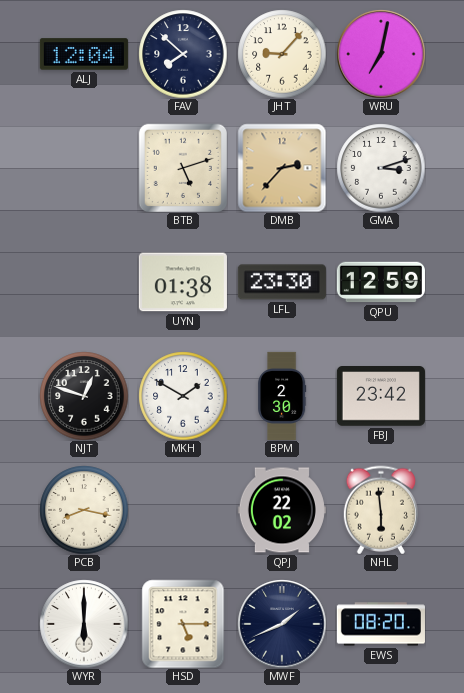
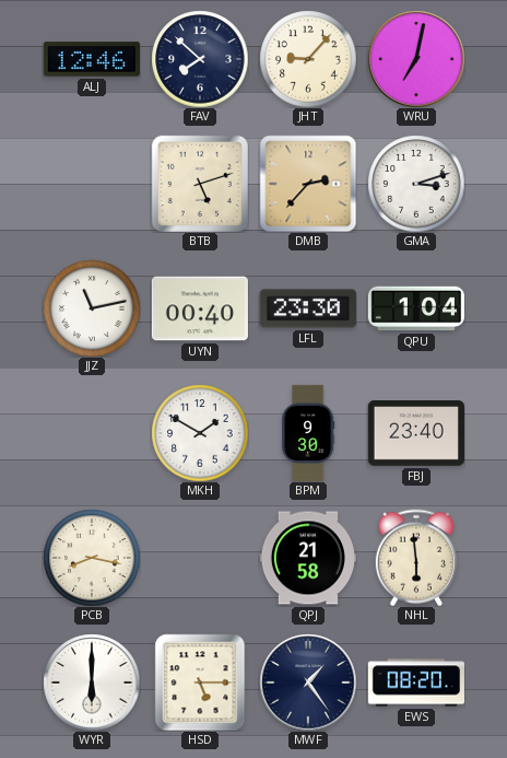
ALJ: 12:04 -> 12:46 (92, 59)
JJZ: none -> 11:13 (92, 308)
UYN: 01:38 -> 00:40 (200, 308)
QPU: 12:59 -> 1:04 (416, 308)
NJT: 12:48 -> none (84, 396)
BPM: 2:30 -> 9:30 (309, 432)
FBJ: 23:42 -> 23:40 (416, 433)
QPJ: 22:02 -> 21:58 (308, 558)
MWF: 1:41 -> 1:24 (308, 683)
